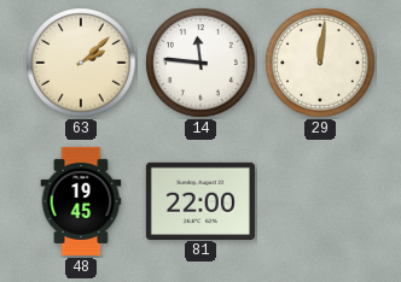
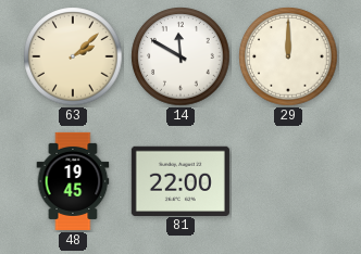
14: 11:46 -> 11:50 (180, 56)
29: 12:01 -> 12:00 (288, 56)
